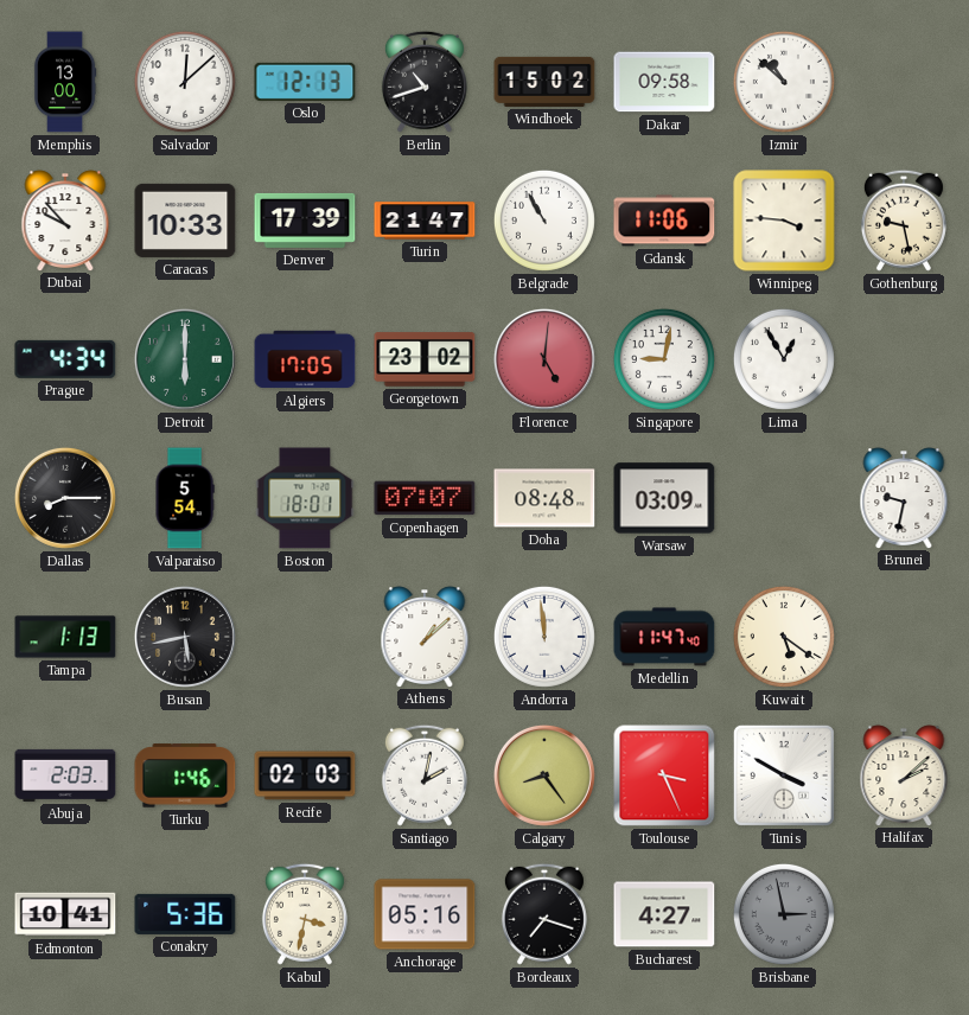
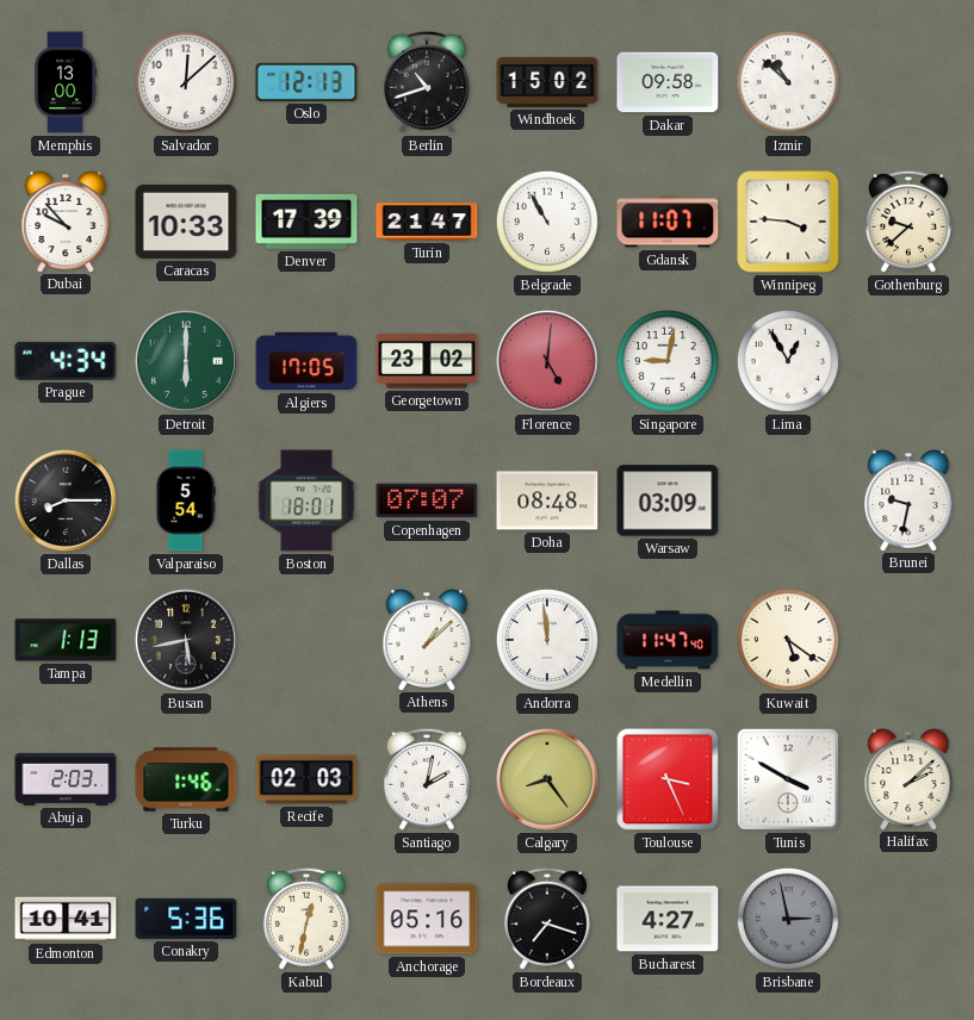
Gdansk: 11:06 -> 11:07 (668, 222)
Gothenburg: 9:28 -> 9:38 (908, 222)
Kabul: 3:32 -> 12:32 (306, 919)
